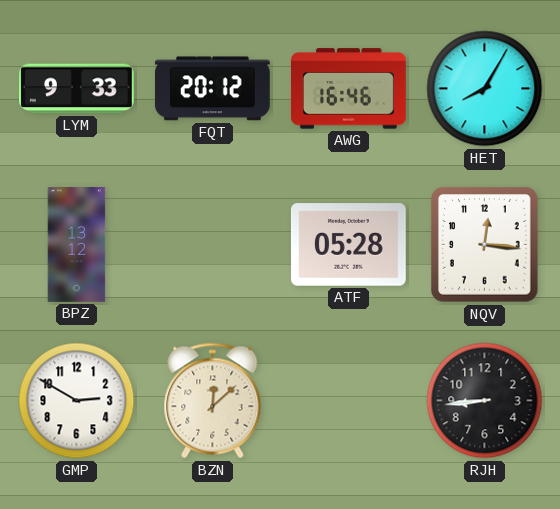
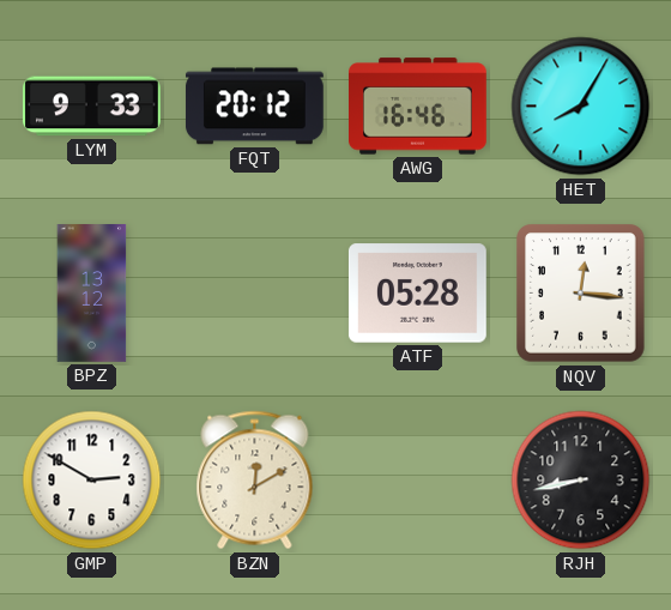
BZN: 12:08 -> 12:10 (255, 481)
RJH: 8:44 -> 8:43 (581, 481)
